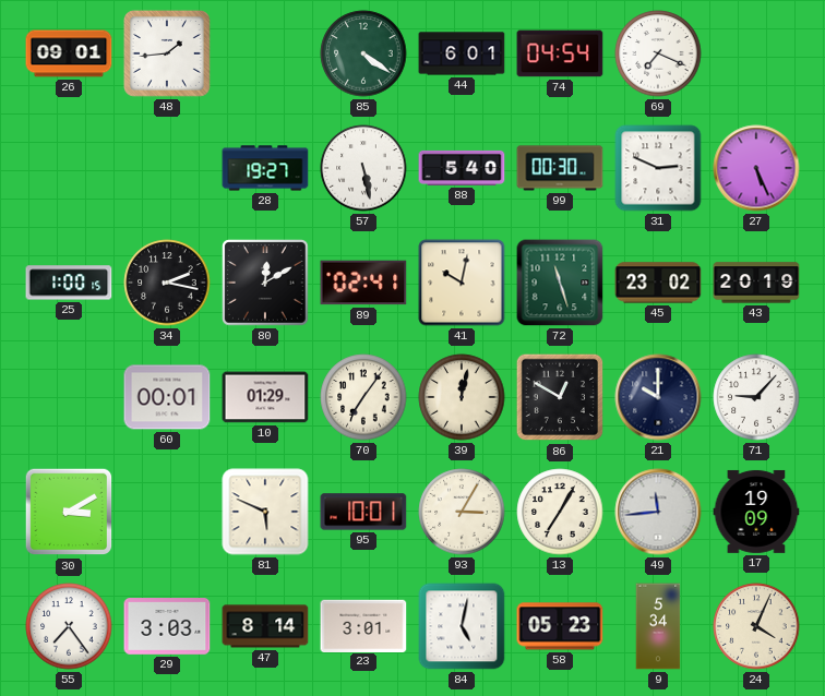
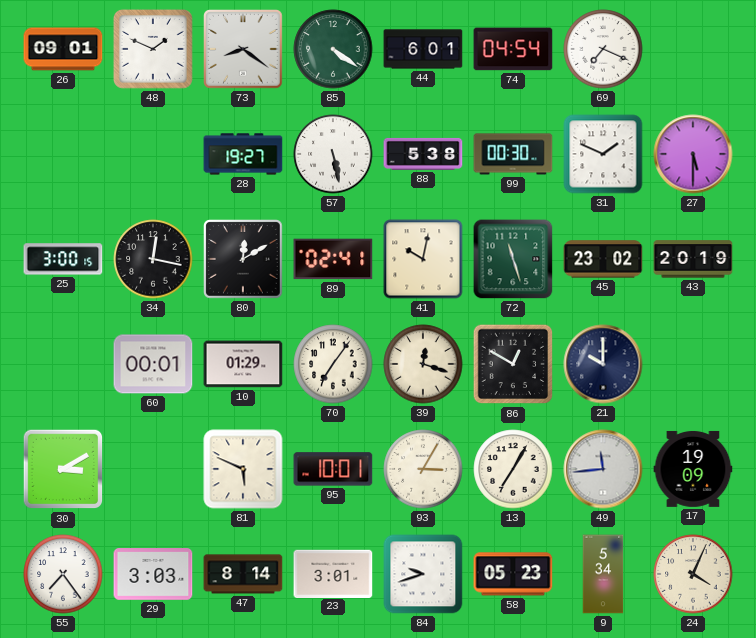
48: 1:44 -> 1:49 (153, 49)
73: none -> 8:21 (244, 50)
88: 5:40 -> 5:38 (423, 154)
31: 2:49 -> 1:49 (603, 154)
27: 5:26 -> 5:30 (693, 154)
25: 1:00 -> 3:00 (63, 259)
34: 2:17 -> 12:17 (153, 259)
39: 12:02 -> 12:18 (423, 364)
71: 9:07 -> none (756, 397)
84: 5:02 -> 9:42 (423, 574)
